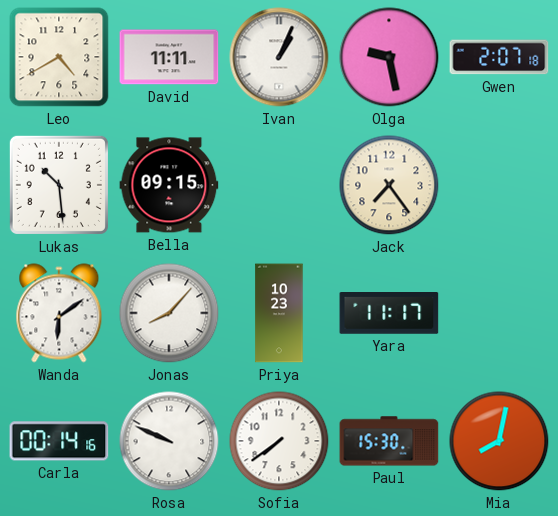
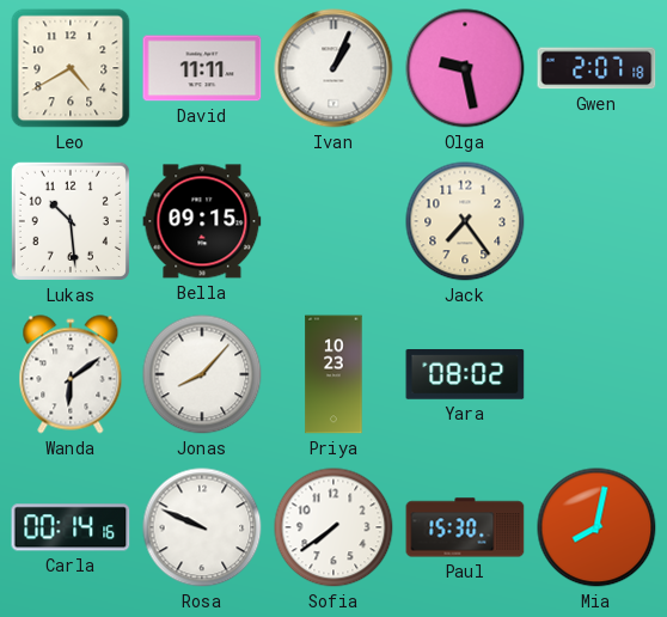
Yara: 11:17 -> 08:02 (465, 375)
